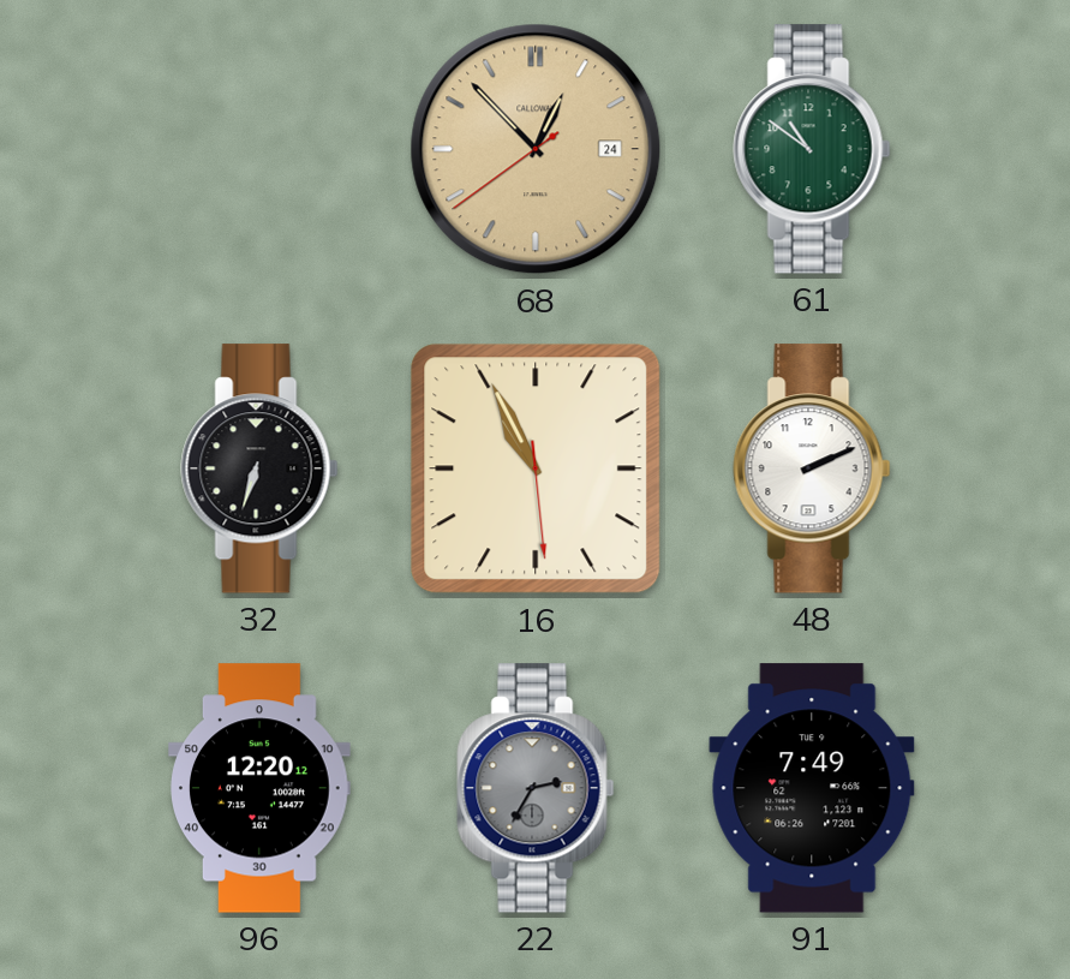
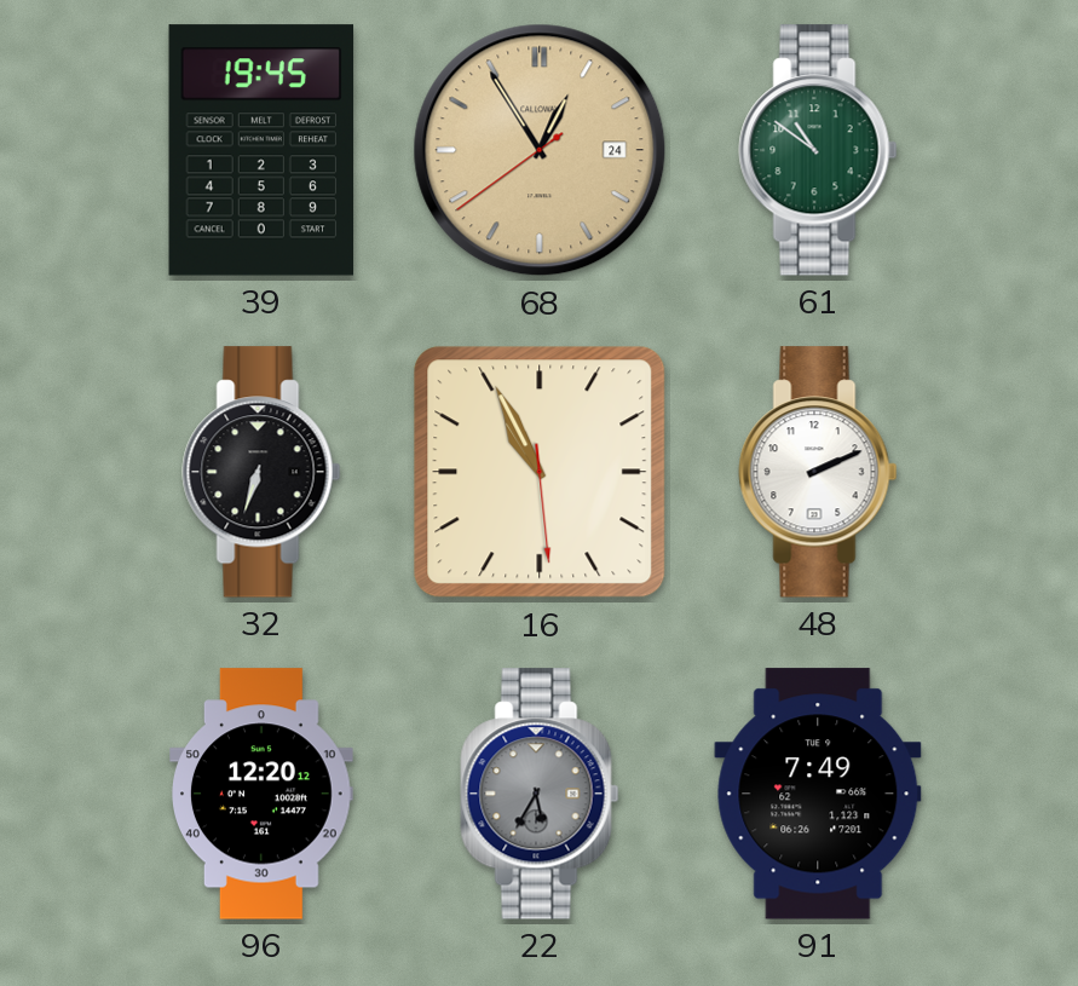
39: none -> 19:45 (261, 150)
68: 12:52 -> 12:54 (540, 150)
22: 2:35 -> 5:35 (540, 794)
